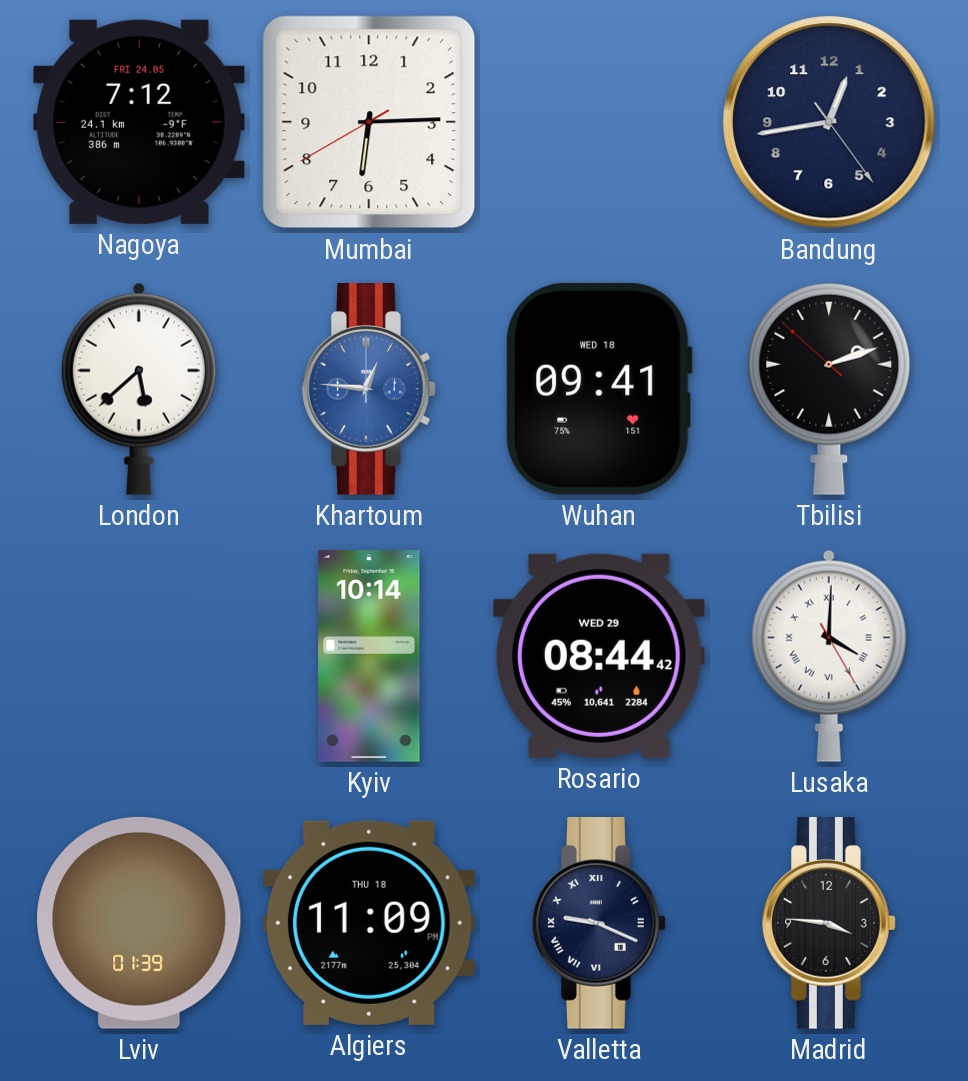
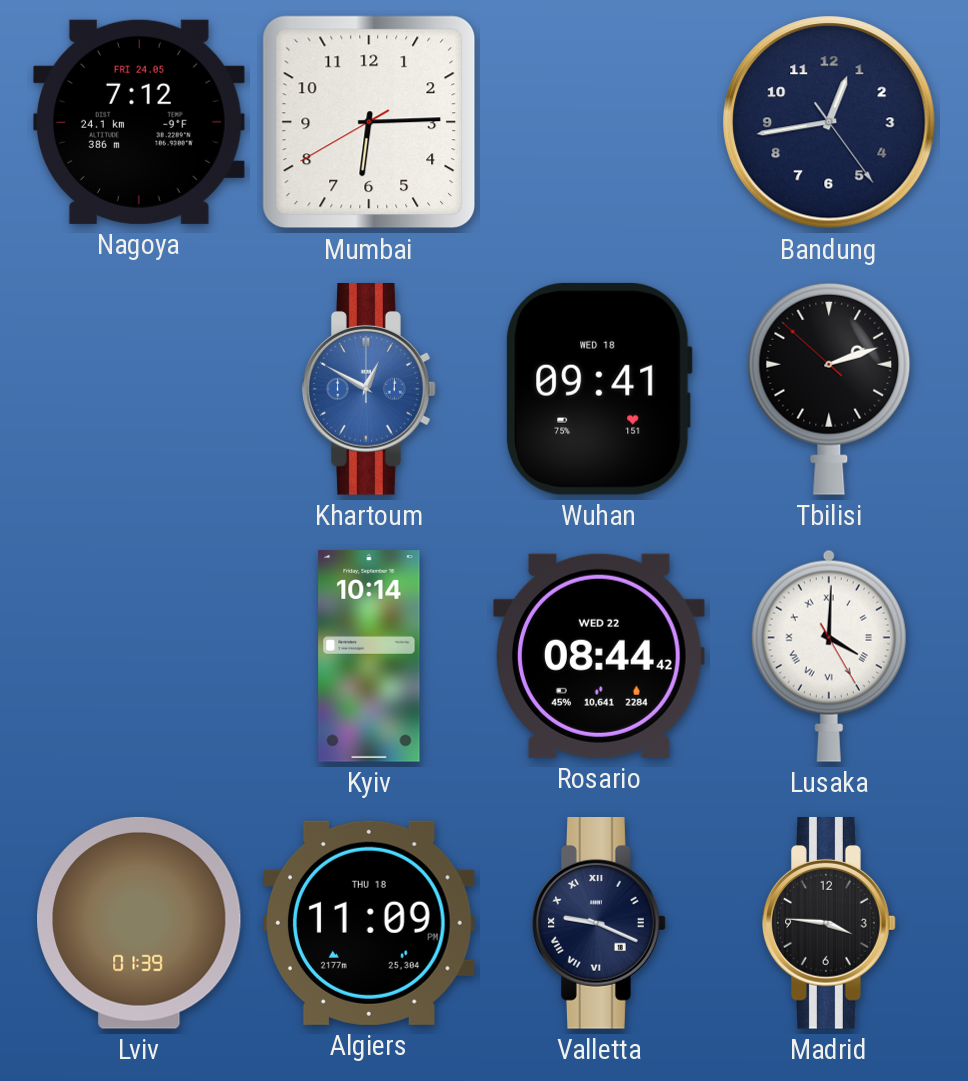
London: 5:38 -> none (139, 389)
Khartoum: 12:46 -> 12:50 (369, 389)
Rosario date: WED 29 -> WED 22 (600, 656)
